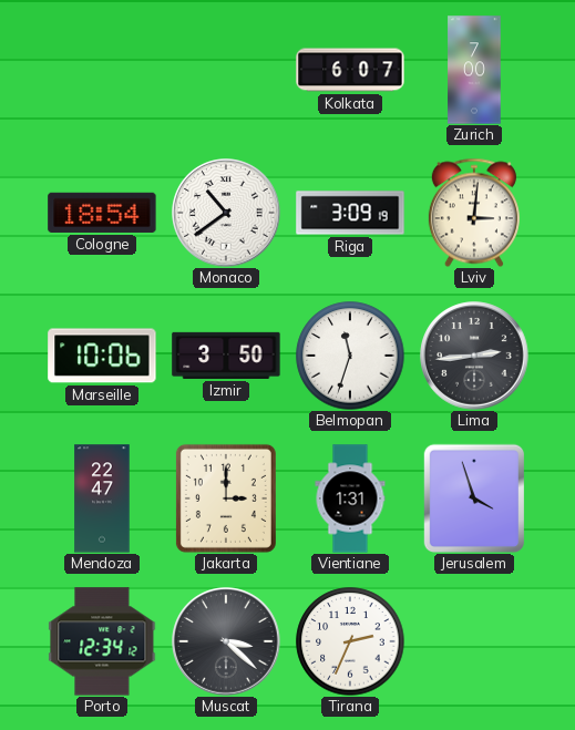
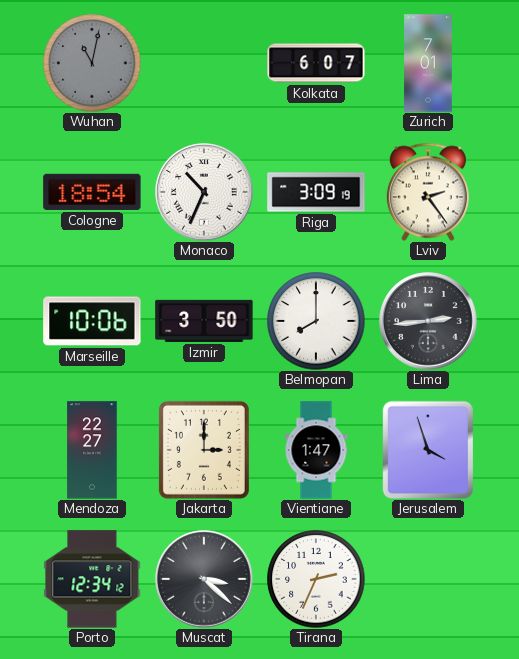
Wuhan: none -> 11:02 (92, 63)
Zurich: 7:00 -> 7:01 (428, 63)
Monaco: 10:39 -> 10:34 (204, 192)
Lviv: 3:01 -> 2:24 (428, 192)
Belmopan: 11:33 -> 8:00 (316, 321)
Mendoza: 22:47 -> 22:27 (92, 450)
Vientiane: 1:31 -> 1:47 (316, 450)
